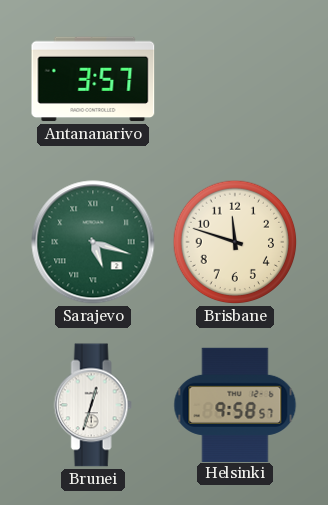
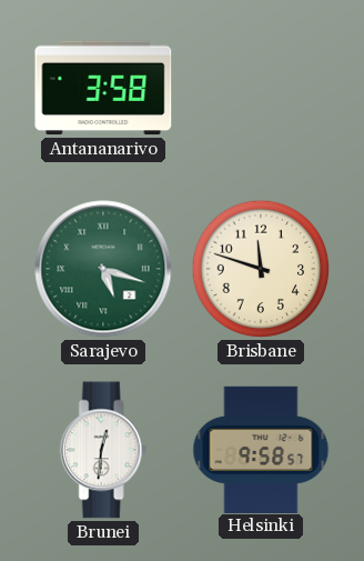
Antananarivo: 3:57 -> 3:58 (103, 88)
Brunei: 12:33 -> 12:31 (103, 450)
